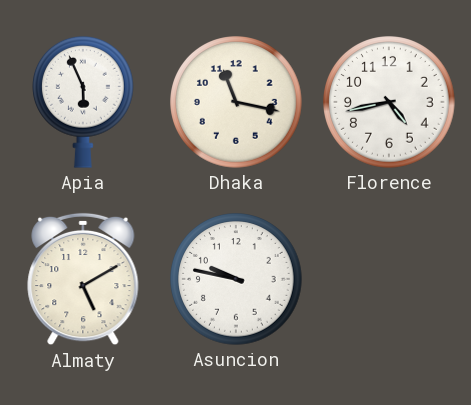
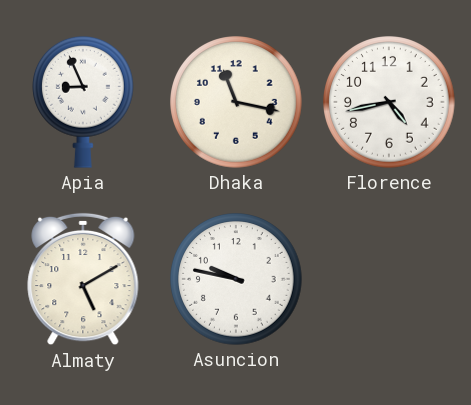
Apia: 5:56 -> 8:56 (84, 102)
